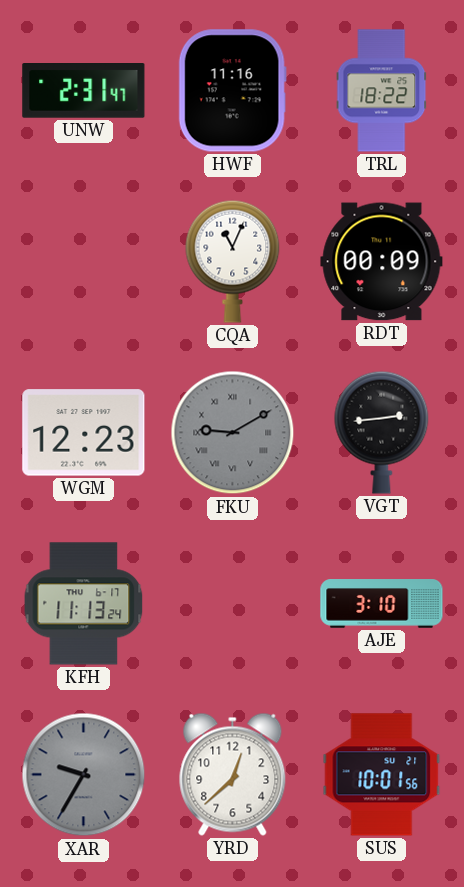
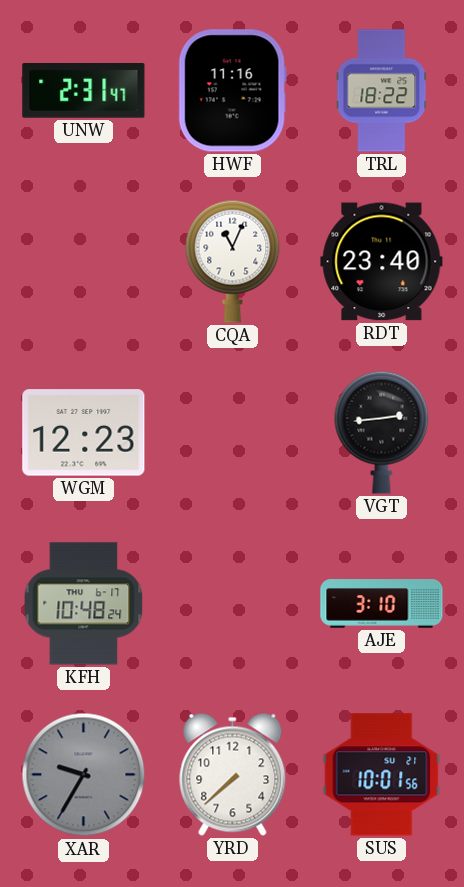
RDT: 00:09 -> 23:40 (382, 262)
FKU: 9:10 -> none (233, 433)
KFH: 11:13 -> 10:48 (84, 604)
YRD: 12:38 -> 7:38 (233, 774)
